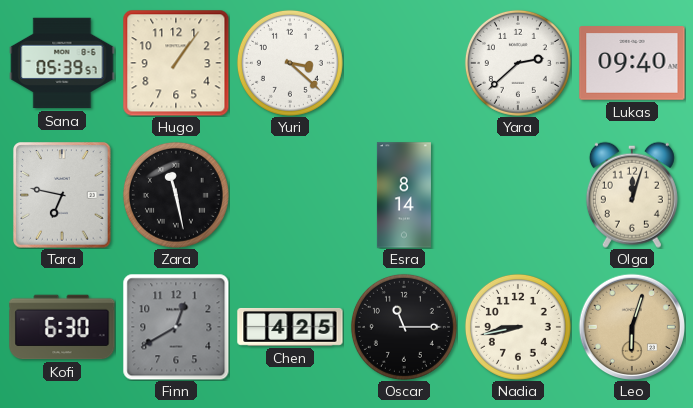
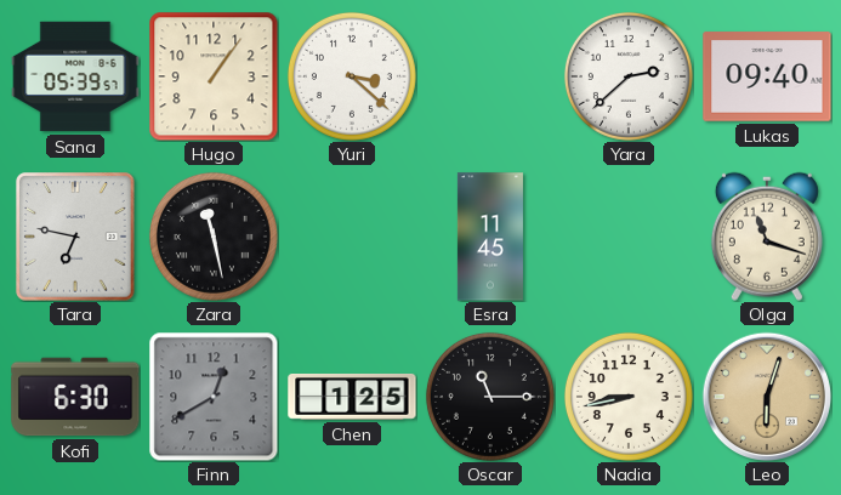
Esra: 8:14 -> 11:45 (490, 237)
Olga: 12:03 -> 11:18 (767, 237)
Chen: 4:25 -> 1:25 (352, 397)
